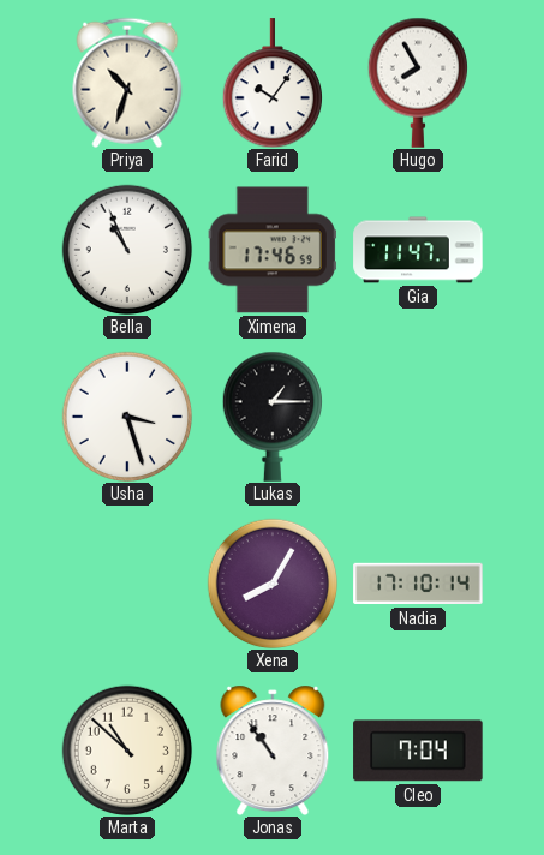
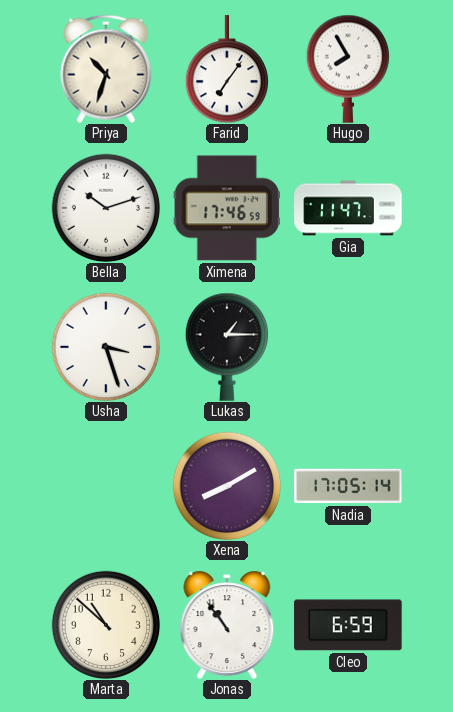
Farid: 10:06 -> 7:06 (226, 69)
Bella: 10:56 -> 10:12 (106, 208)
Xena: 8:05 -> 8:10 (227, 486)
Nadia: 17:10 -> 17:05 (348, 486)
Cleo: 7:04 -> 6:59 (348, 625)
